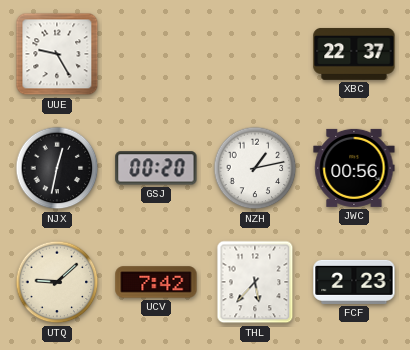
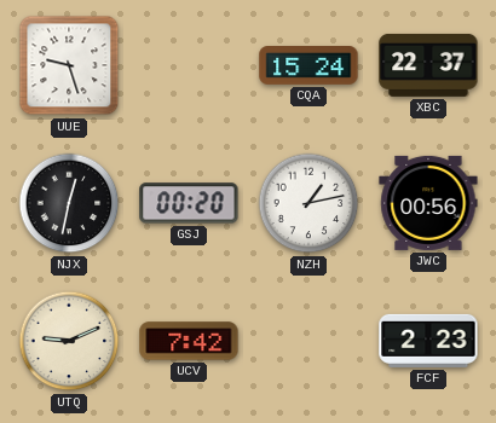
UUE: 9:25 -> 9:27 (69, 65)
CQA: none -> 15:24 (308, 66)
UTQ: 9:08 -> 9:11 (69, 341)
THL: 5:37 -> none (255, 282)
